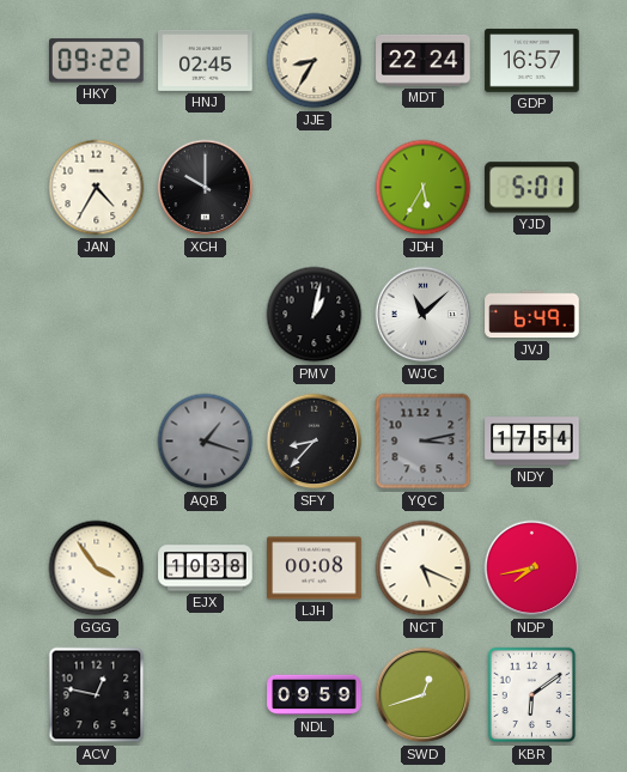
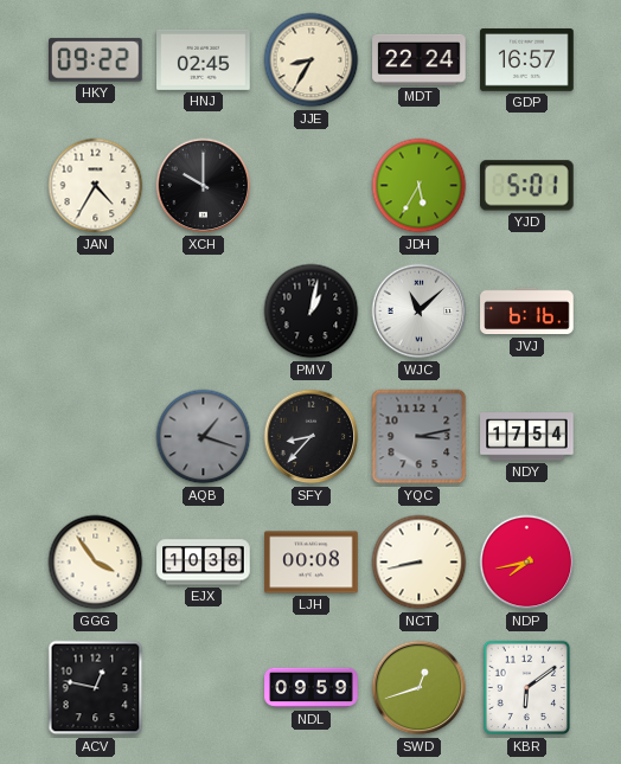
JVJ: 6:49 -> 6:16 (527, 312)
NCT: 5:19 -> 8:43 (420, 563)
